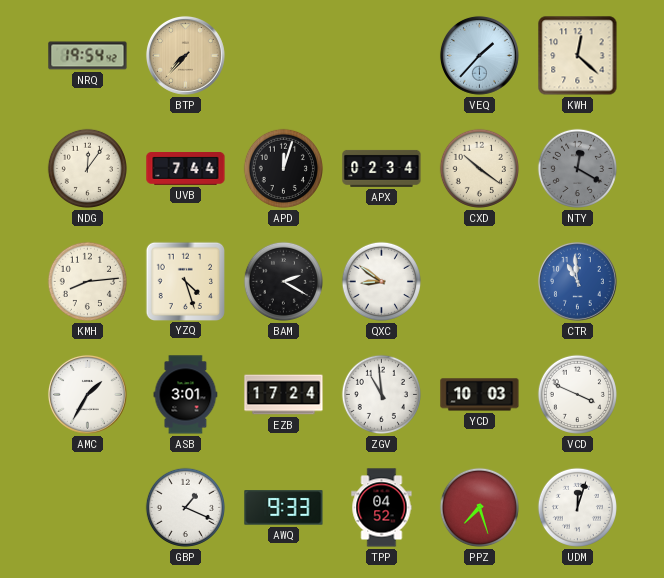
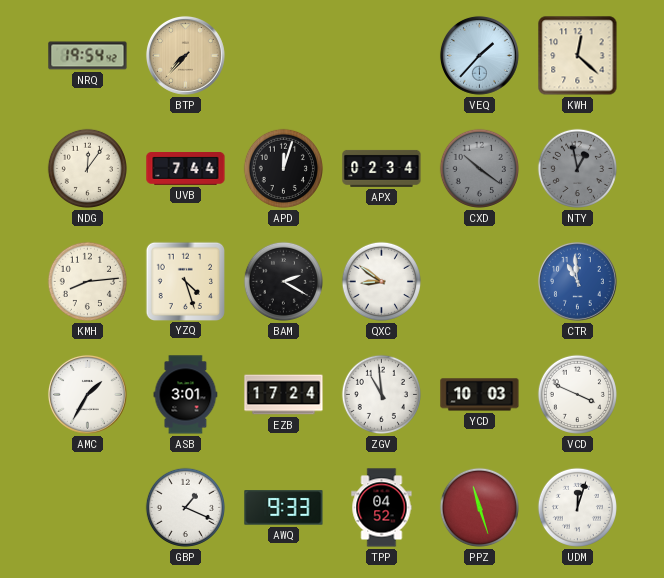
CXD dial: cream -> grey (479, 168)
NTY: 12:20 -> 12:58 (577, 168)
PPZ: 7:27 -> 11:27 (479, 507)
